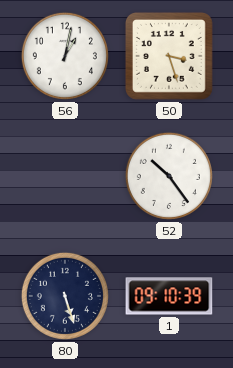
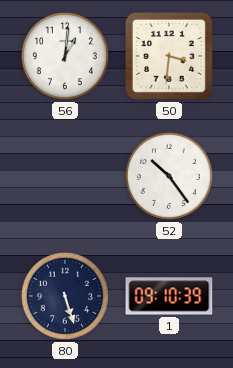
56: 1:02 -> 1:01 (65, 56)
50: 3:27 -> 3:31 (169, 56)
